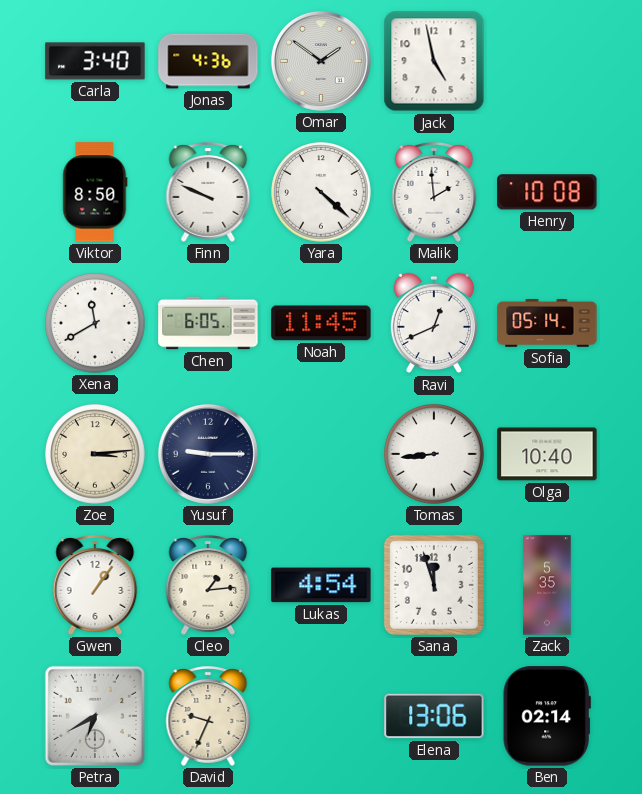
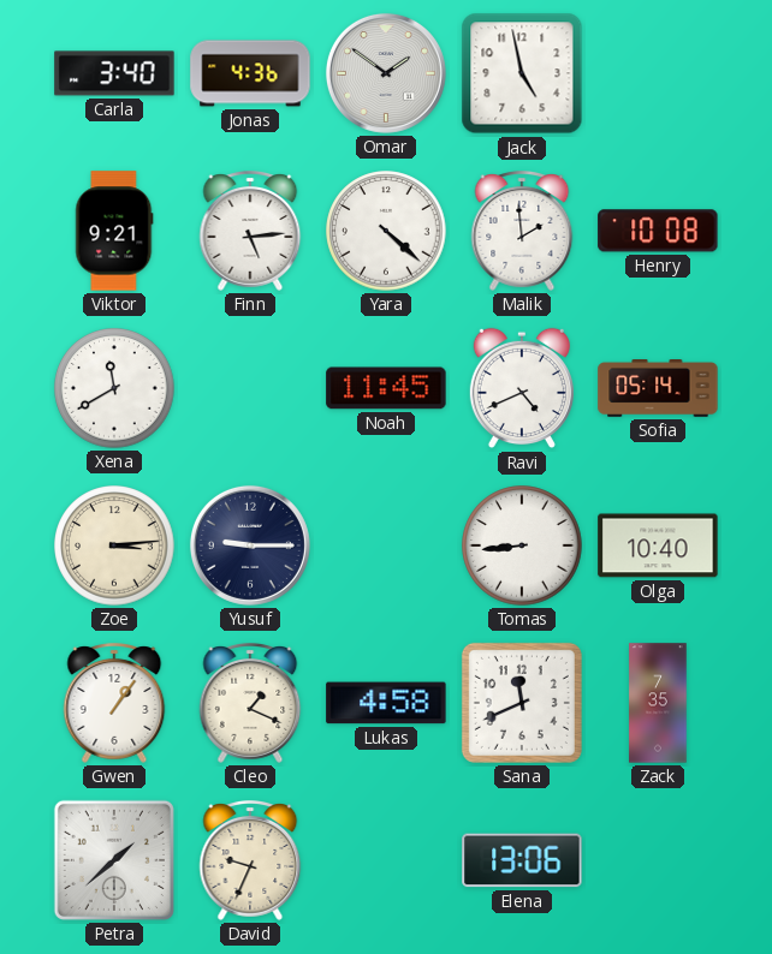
Viktor: 8:50 -> 9:21 (114, 231)
Finn: 9:49 -> 5:14 (250, 232)
Chen: 6:05 -> none (208, 323)
Ravi: 12:41 -> 4:41 (522, 388)
Cleo: 1:14 -> 1:19 (250, 704)
Lukas: 4:54 -> 4:58 (386, 703)
Sana: 11:57 -> 11:41 (522, 703)
Zack: 5:35 -> 7:35 (658, 703)
Petra: 6:40 -> 1:38 (114, 860)
Ben: 02:14 -> none (547, 716)
